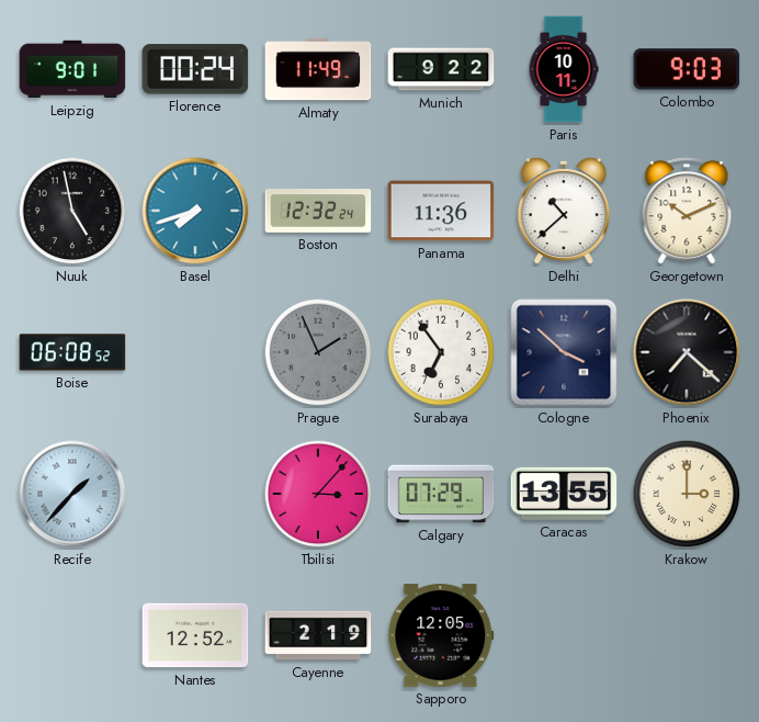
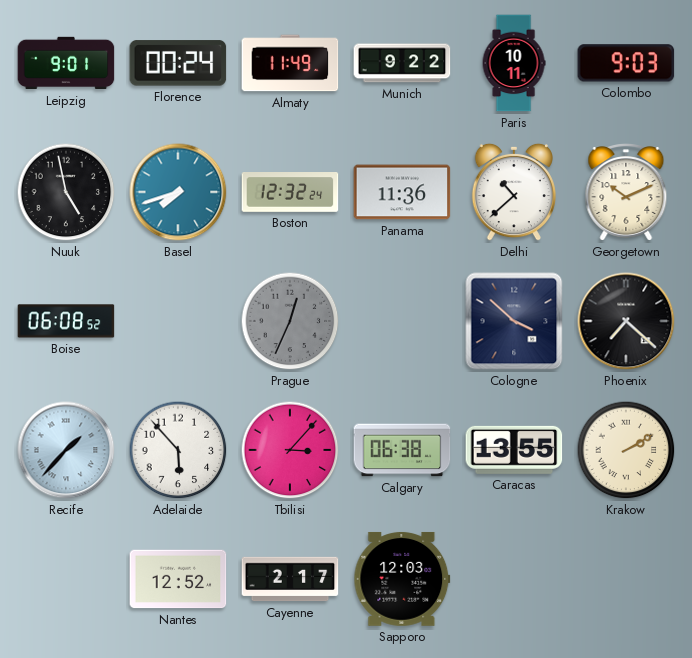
Prague: 1:56 -> 12:34 (290, 321)
Surabaya: 6:54 -> none (441, 352)
Adelaide: none -> 5:53 (178, 450)
Calgary: 07:29 -> 06:38 (402, 450)
Krakow: 3:00 -> 2:10 (626, 450)
Cayenne: 2:19 -> 2:17 (290, 579)
Sapporo: 12:05 -> 12:03 (402, 579)
